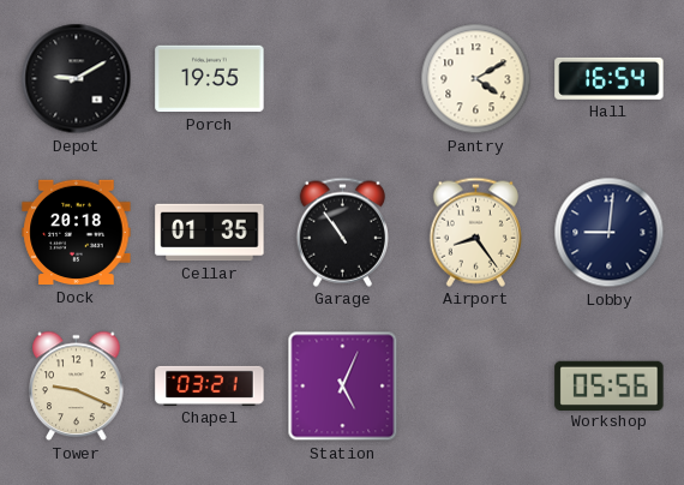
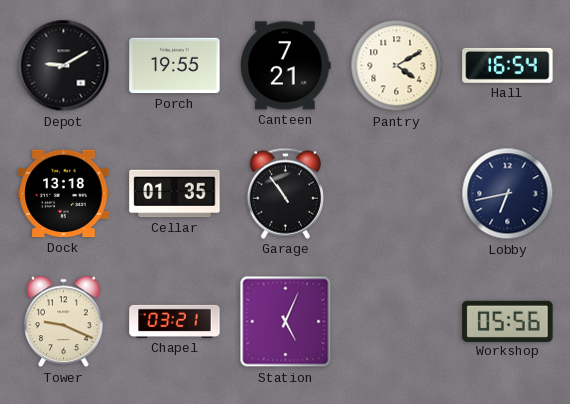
Canteen: none -> 7:21 (286, 66)
Dock: 20:18 -> 13:18 (64, 194)
Airport: 8:24 -> none (475, 232)
Lobby: 9:01 -> 6:43 (508, 194)
